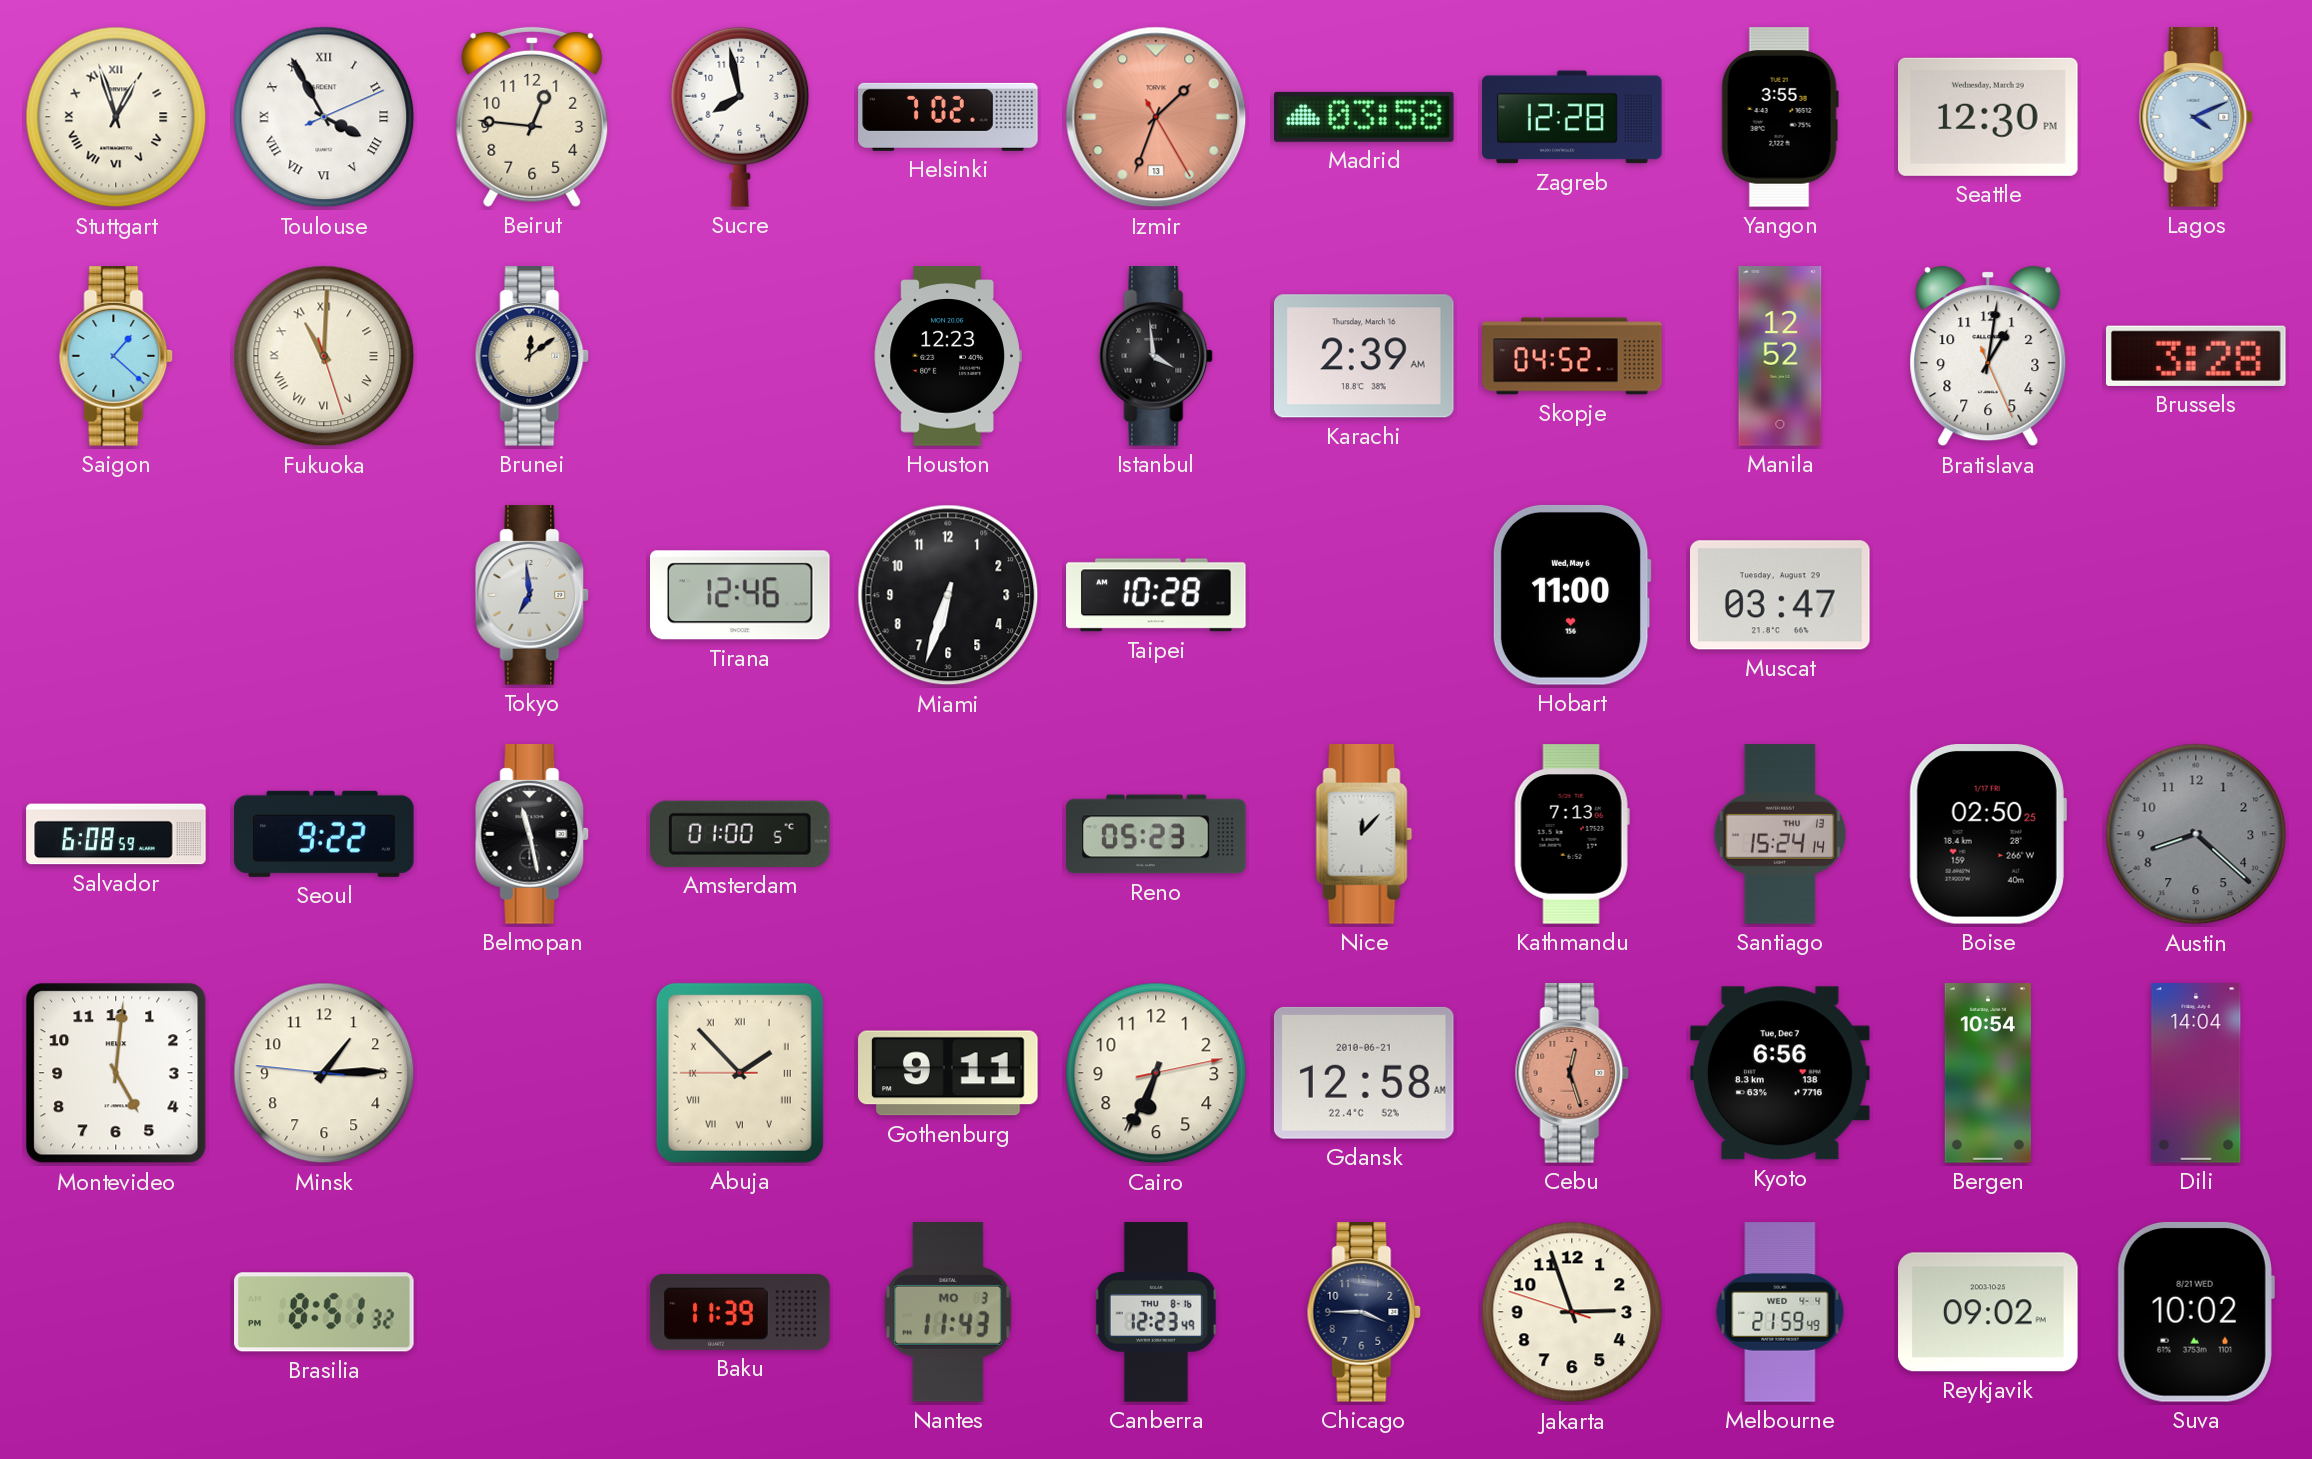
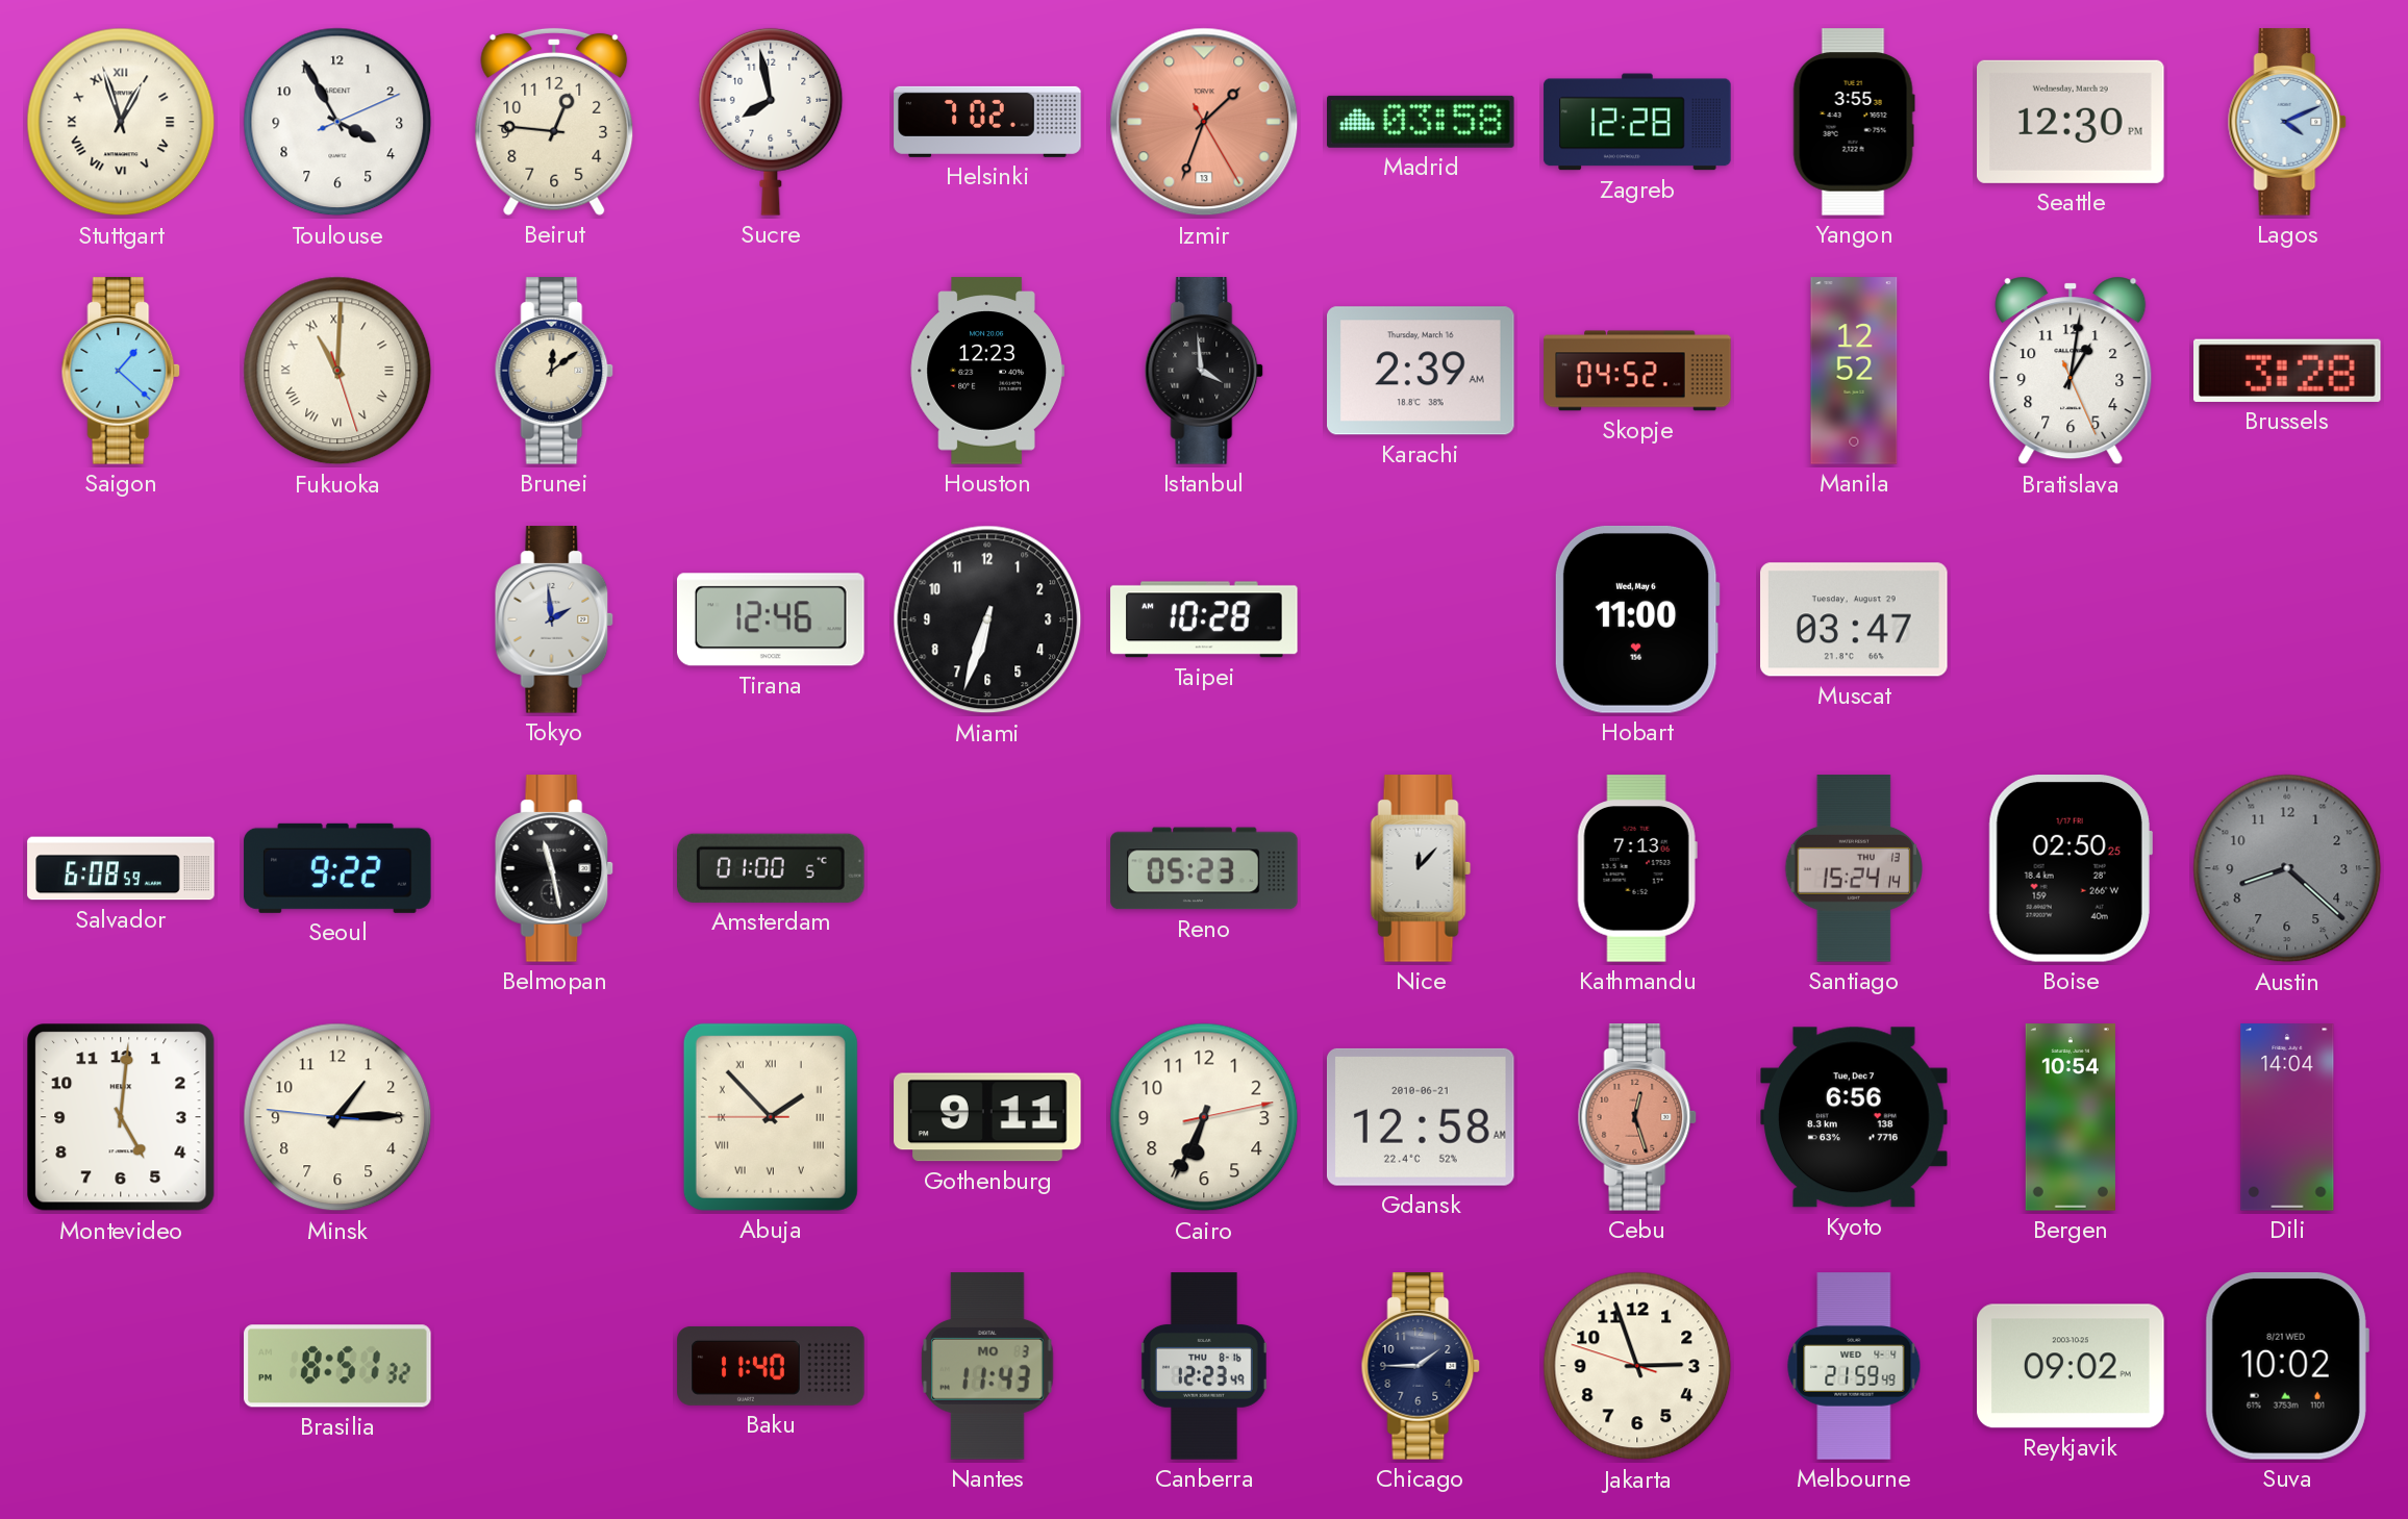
Toulouse numerals: Roman -> Arabic (337, 122)
Tokyo: 6:59 -> 1:59 (554, 619)
Baku: 11:39 -> 11:40 (771, 1366)
Chicago: 3:45 -> 1:45 (1421, 1366)
